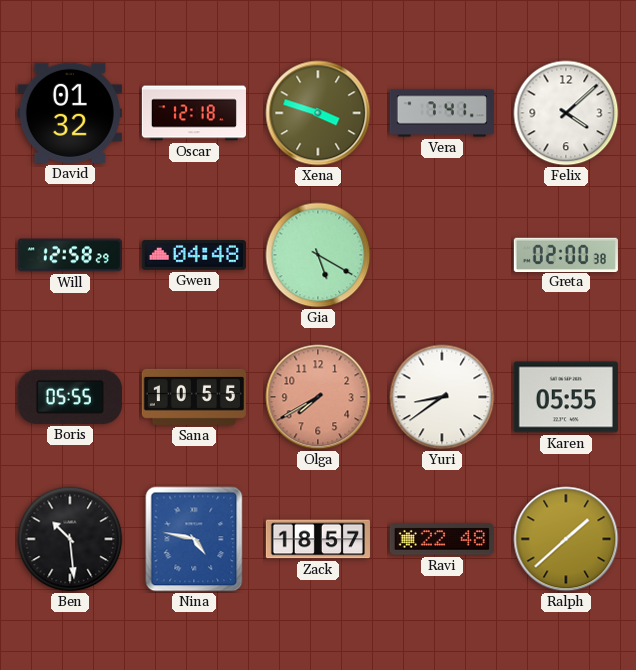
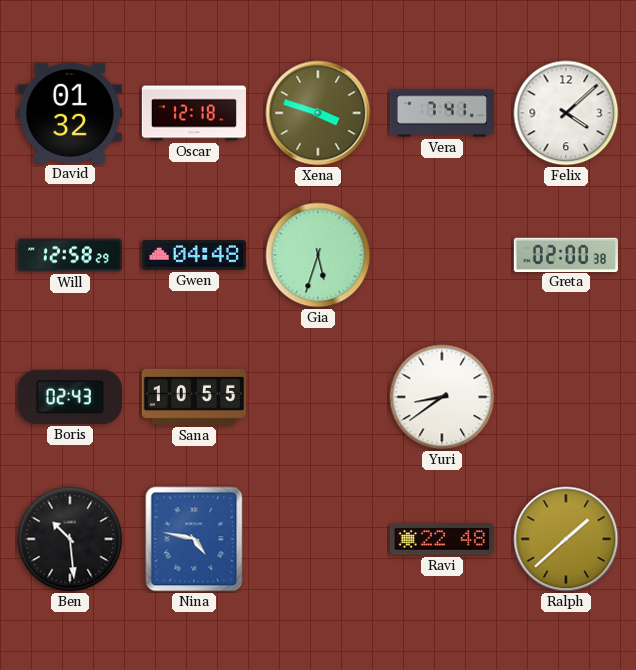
Gia: 5:20 -> 5:33 (318, 255)
Boris: 05:55 -> 02:43 (70, 397)
Olga: 7:40 -> none (318, 397)
Karen: 05:55 -> none (566, 397)
Zack: 18:57 -> none (318, 539)
